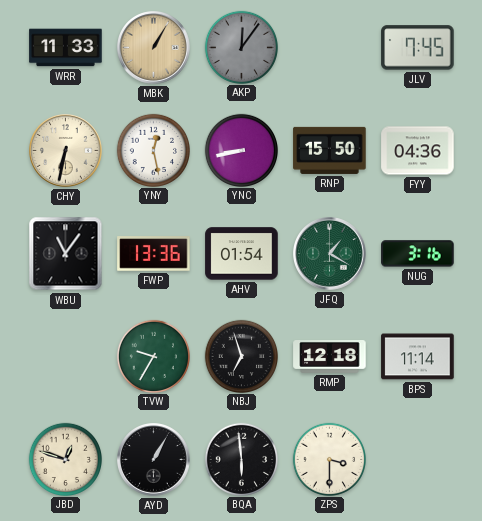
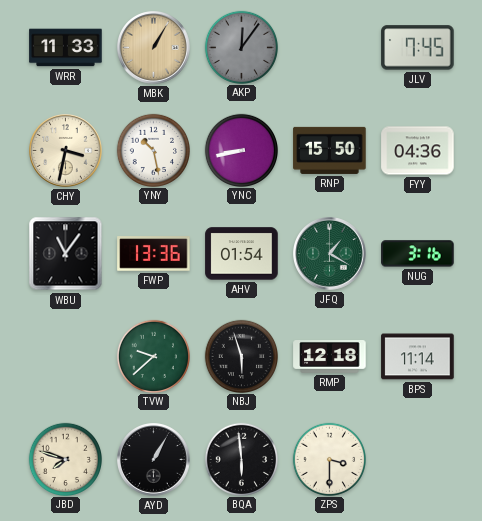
CHY: 6:32 -> 3:32 (66, 151)
YNY: 12:28 -> 10:28 (153, 150)
TVW: 9:35 -> 9:38 (153, 356)
NBJ: 6:57 -> 5:57 (241, 356)
JBD: 12:48 -> 7:48 (65, 459)
